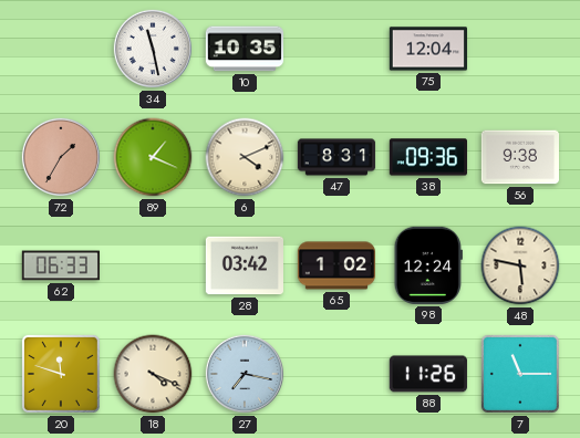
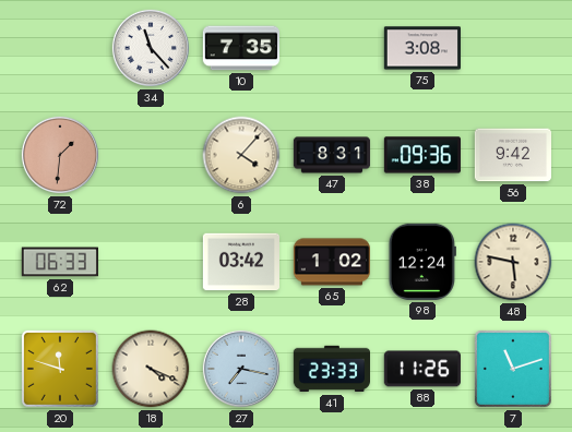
34: 11:28 -> 11:23 (151, 48)
10: 10:35 -> 7:35 (240, 48)
75: 12:04 -> 3:08 (421, 48)
72: 1:35 -> 1:31 (60, 155)
89: 1:19 -> none (153, 157)
6: 4:11 -> 4:07 (241, 155)
56: 9:38 -> 9:42 (512, 155)
41: none -> 23:33 (331, 369)
7: 11:15 -> 11:12 (513, 369)
